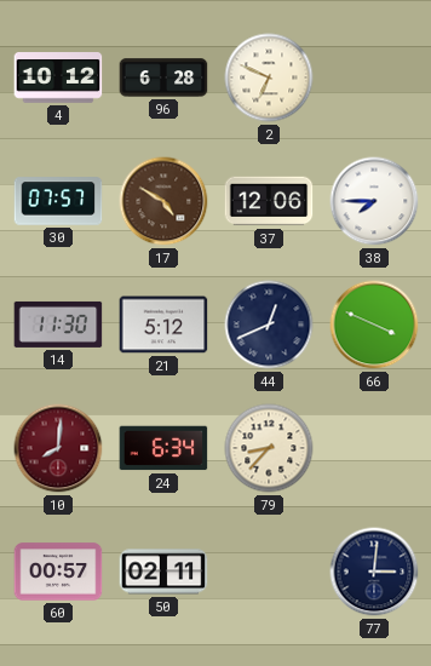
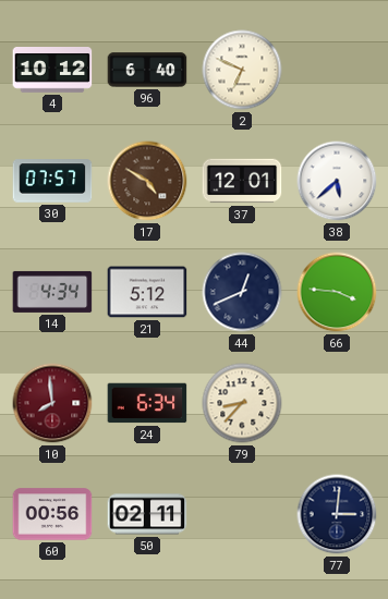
96: 6:28 -> 6:40 (147, 70)
37: 12:06 -> 12:01 (242, 181)
38: 7:45 -> 5:38 (337, 181)
14: 11:30 -> 4:34 (52, 292)
66: 3:49 -> 3:46 (337, 292)
10: 8:01 -> 7:59 (52, 403)
60: 00:57 -> 00:56 (52, 514)
